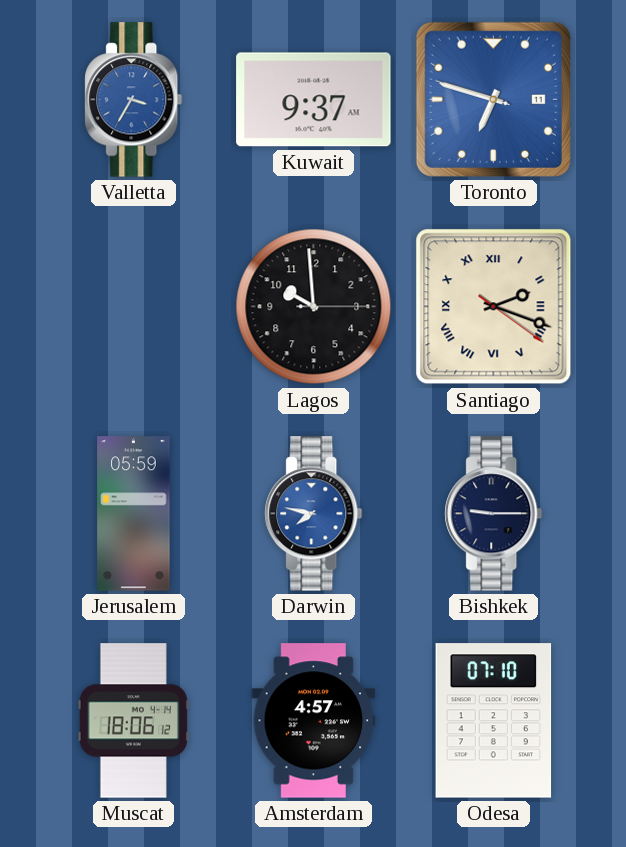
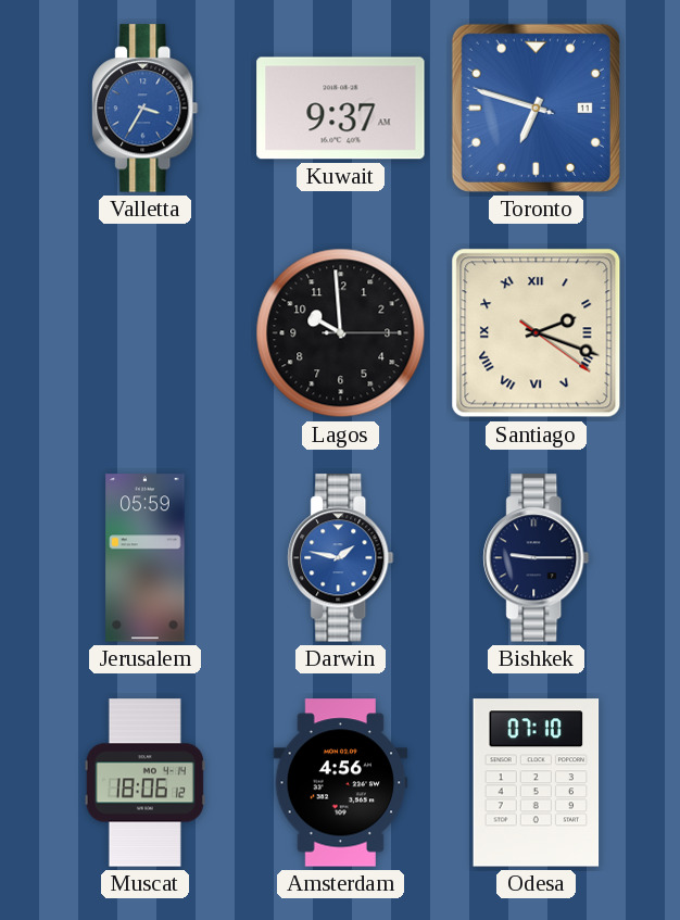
Darwin: 7:47 -> 1:47 (341, 558)
Amsterdam: 4:57 -> 4:56 (341, 783)
